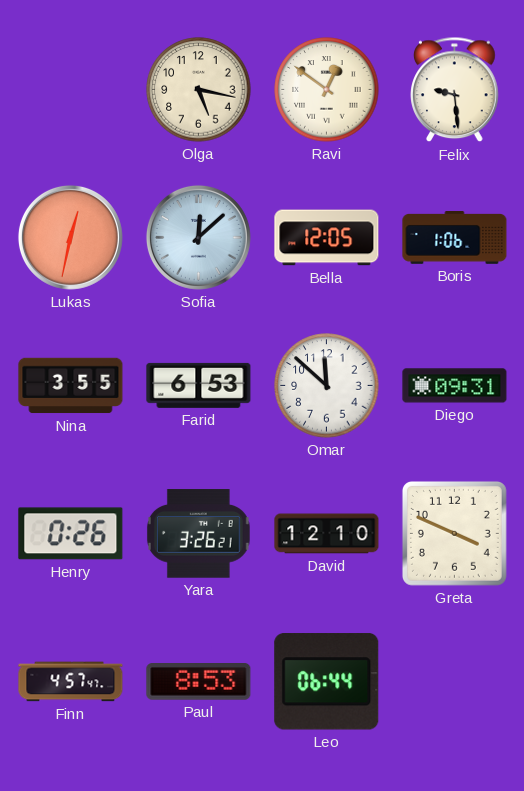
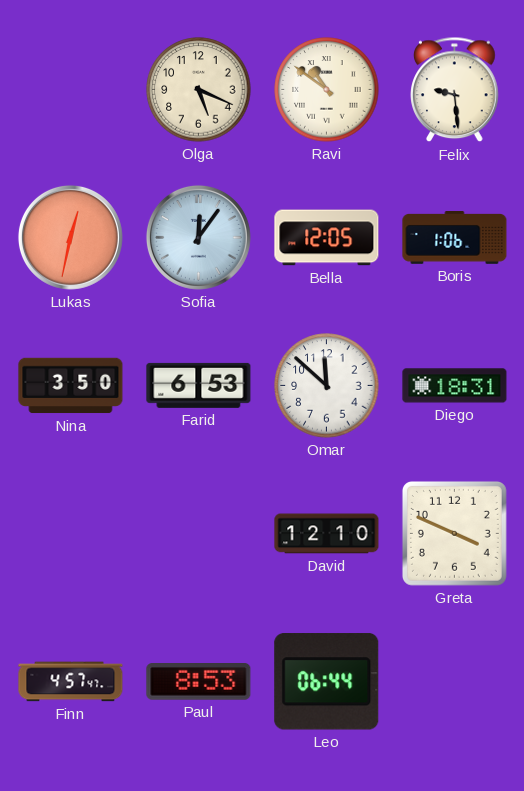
Olga: 5:17 -> 5:19 (199, 90)
Ravi: 12:51 -> 10:51 (327, 90)
Sofia: 12:08 -> 12:06 (198, 237)
Nina: 3:55 -> 3:50 (71, 386)
Diego: 09:31 -> 18:31 (455, 386)
Henry: 0:26 -> none (71, 534)
Yara: 3:26 -> none (198, 534)
